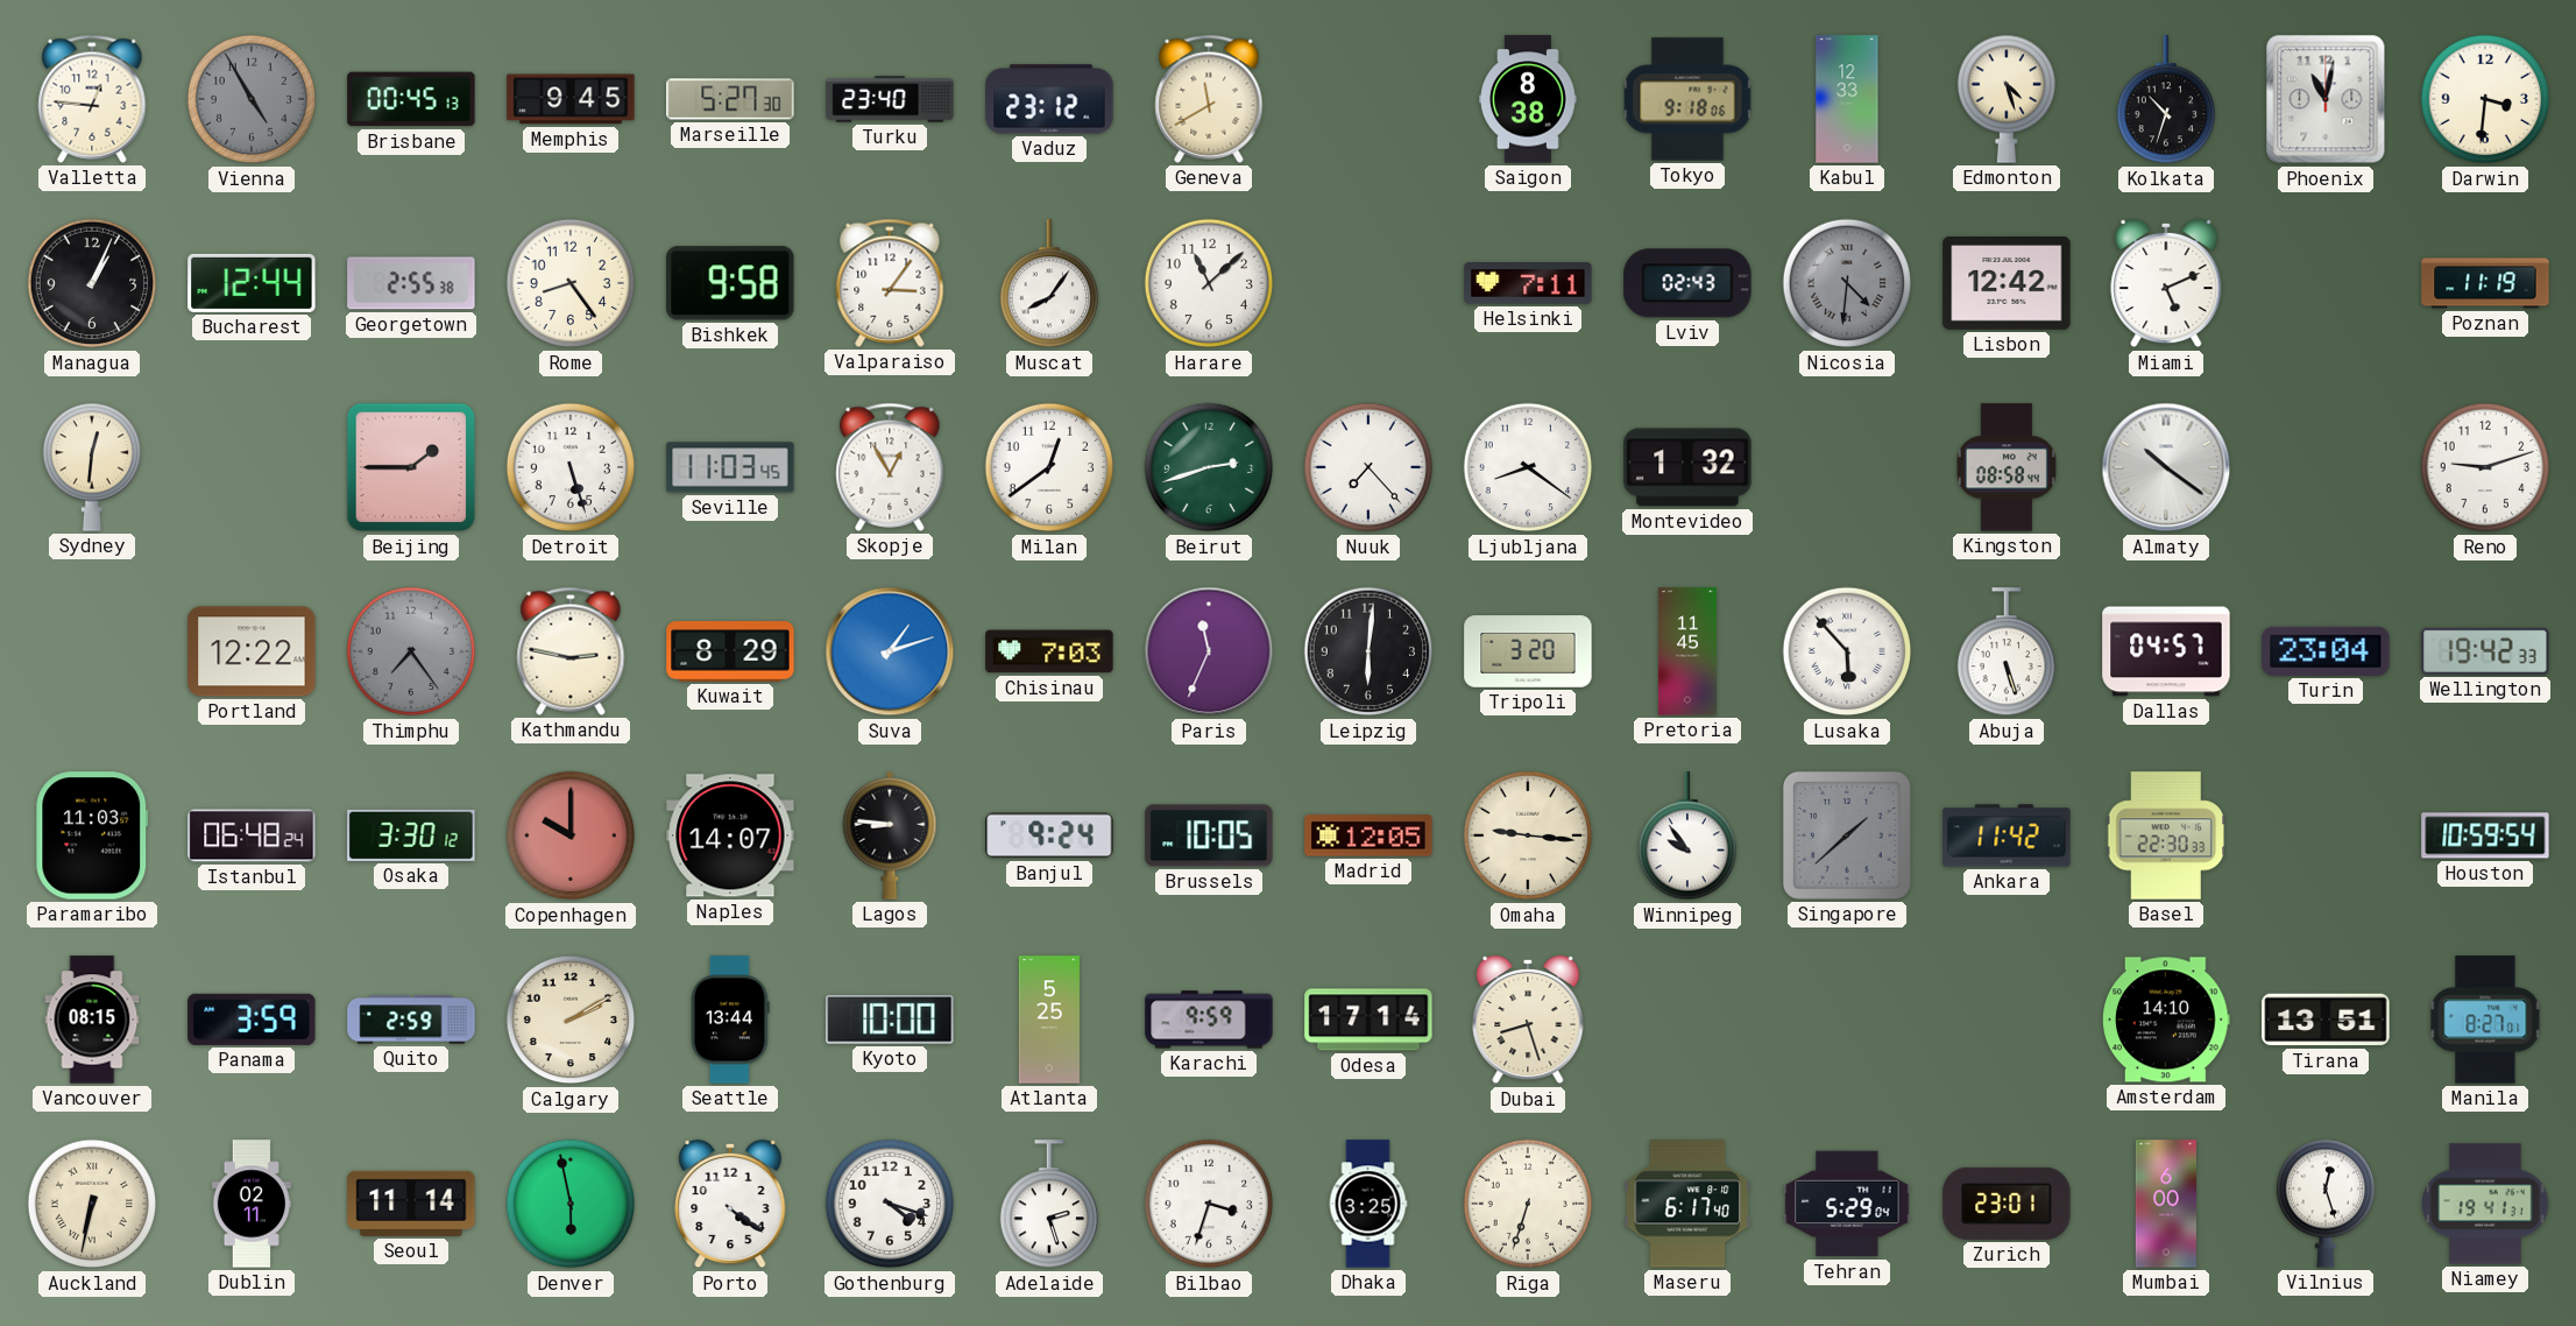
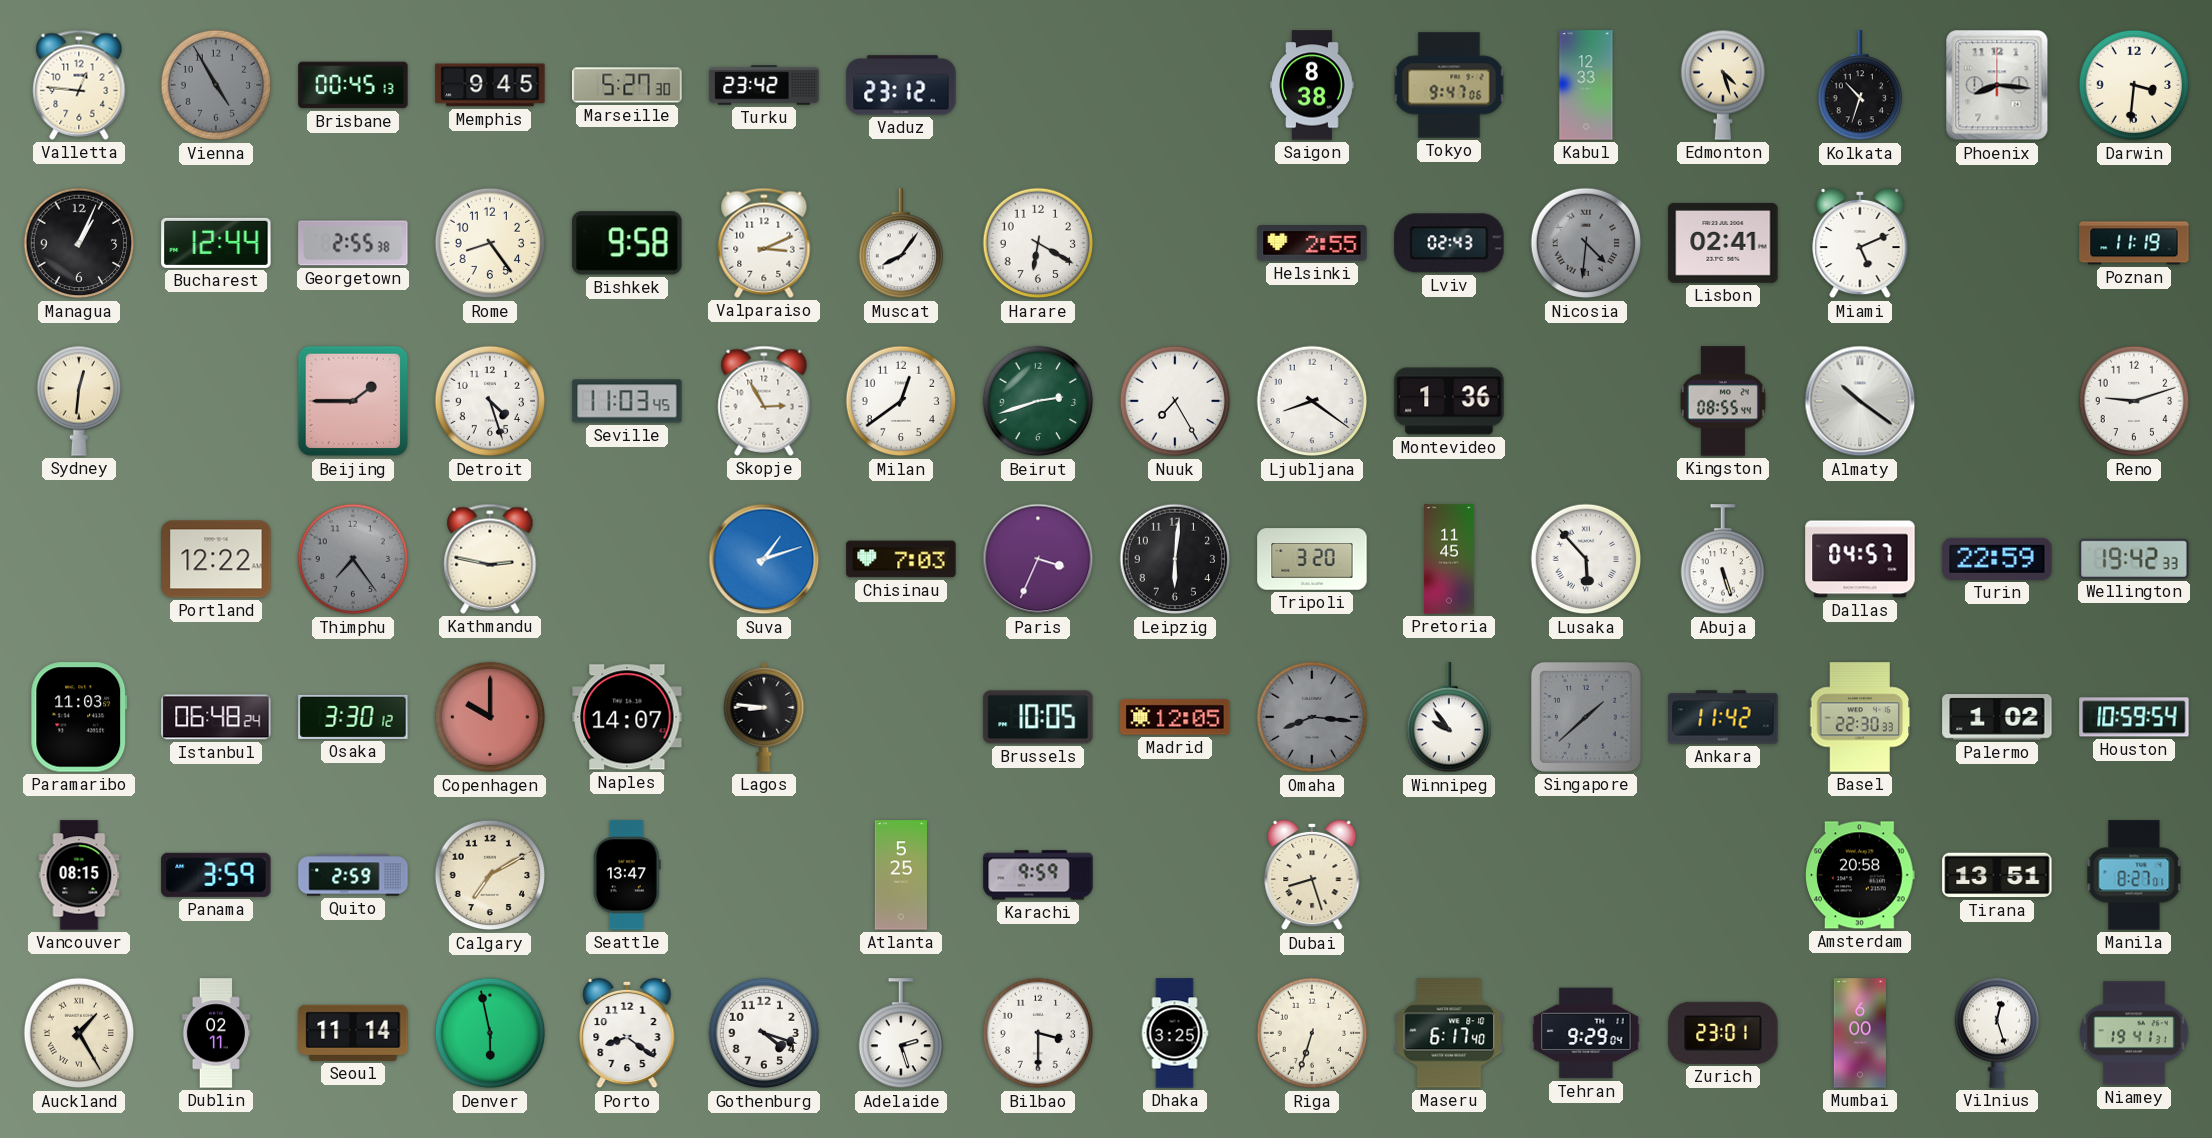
Turku: 23:40 -> 23:42 (764, 85)
Geneva: 11:40 -> none (1209, 99)
Tokyo: 9:18 -> 9:47 (1449, 85)
Phoenix: 11:02 -> 8:16 (1997, 85)
Valparaiso: 3:06 -> 3:11 (764, 243)
Harare: 11:08 -> 6:20 (1038, 243)
Helsinki: 7:11 -> 2:55 (1312, 243)
Lisbon: 12:42 -> 02:41 (1723, 243)
Detroit: 5:27 -> 4:27 (490, 401)
Skopje: 12:55 -> 2:55 (764, 401)
Nuuk: 7:23 -> 7:25 (1175, 401)
Montevideo: 1:32 -> 1:36 (1449, 401)
Kingston: 08:58 -> 08:55 (1723, 401)
Kuwait: 8:29 -> none (730, 651)
Paris: 11:34 -> 3:34 (1038, 559)
Turin: 23:04 -> 22:59 (1997, 559)
Banjul: 9:24 -> none (1049, 835)
Omaha: 9:16 -> 8:16 (1312, 717)
Omaha dial: cream -> grey (1312, 717)
Palermo: none -> 1:02 (1997, 717)
Calgary: 2:10 -> 7:10 (490, 875)
Seattle: 13:44 -> 13:47 (628, 875)
Kyoto: 10:00 -> none (890, 1020)
Odesa: 17:14 -> none (1368, 1020)
Amsterdam: 14:10 -> 20:58 (1860, 875)
Auckland: 6:32 -> 1:25 (79, 1033)
Porto: 4:21 -> 8:21 (627, 1033)
Bilbao: 3:33 -> 3:30 (1038, 1033)
Tehran: 5:29 -> 9:29 (1586, 1033)
